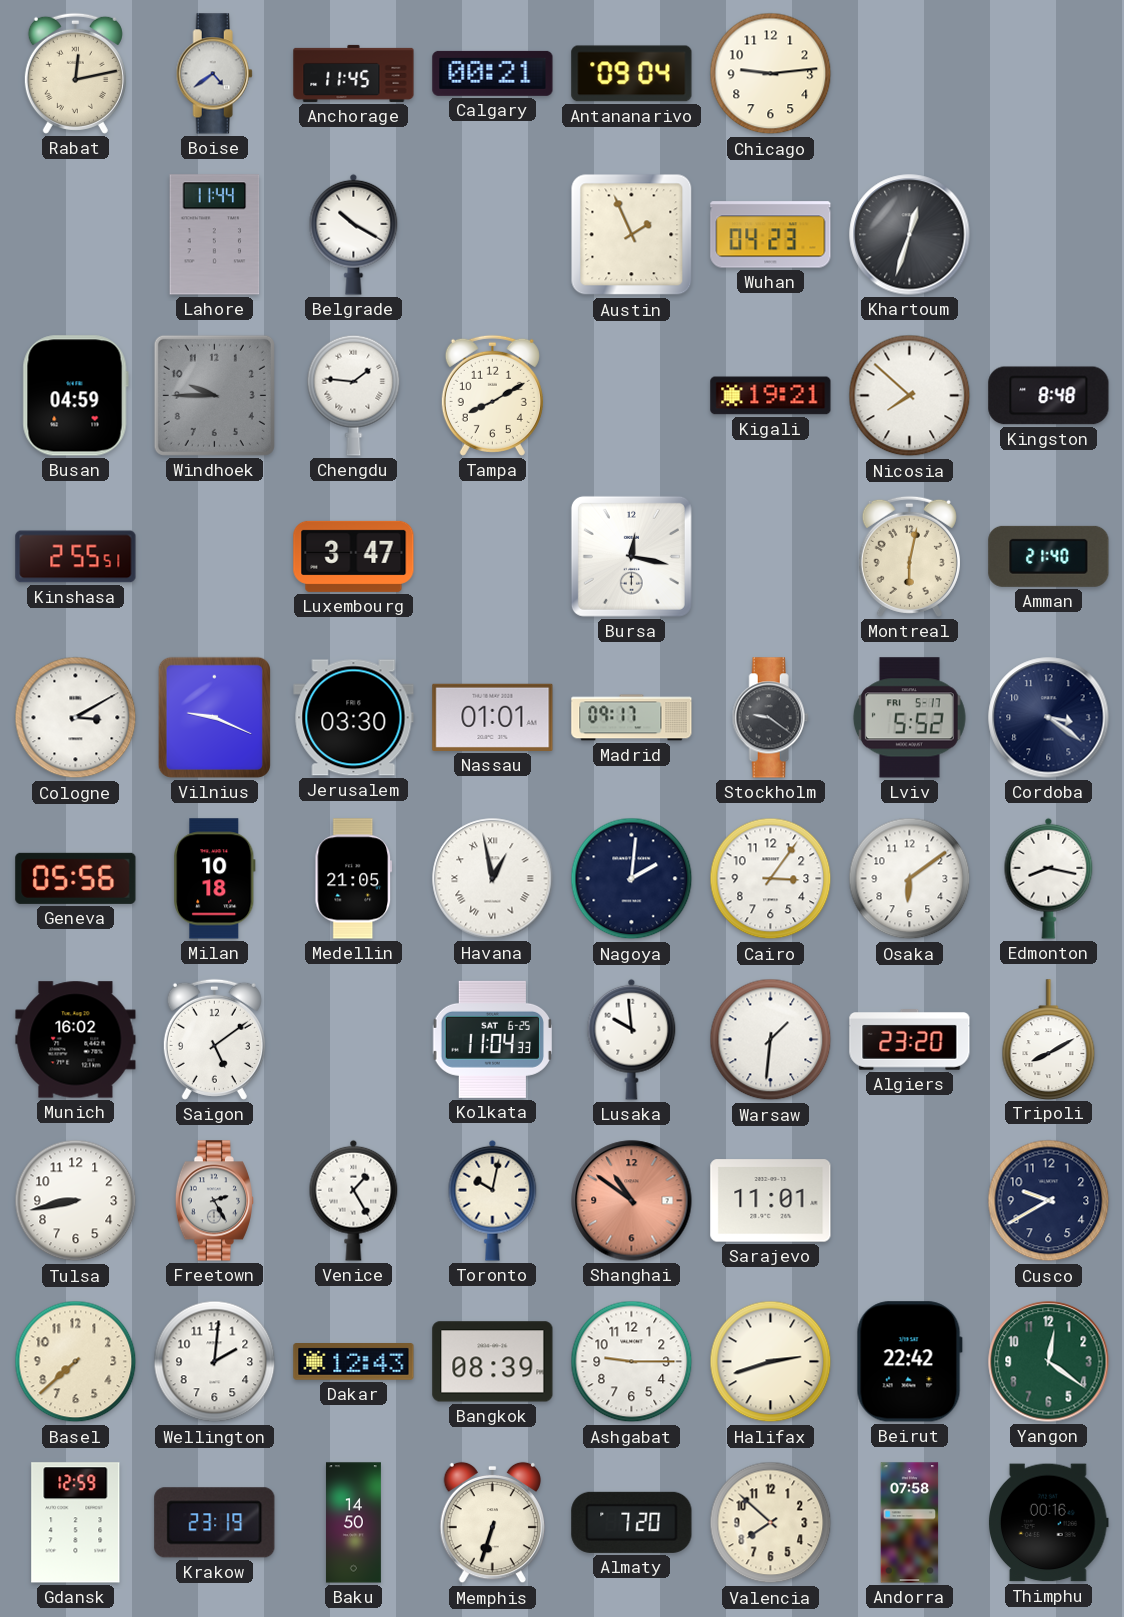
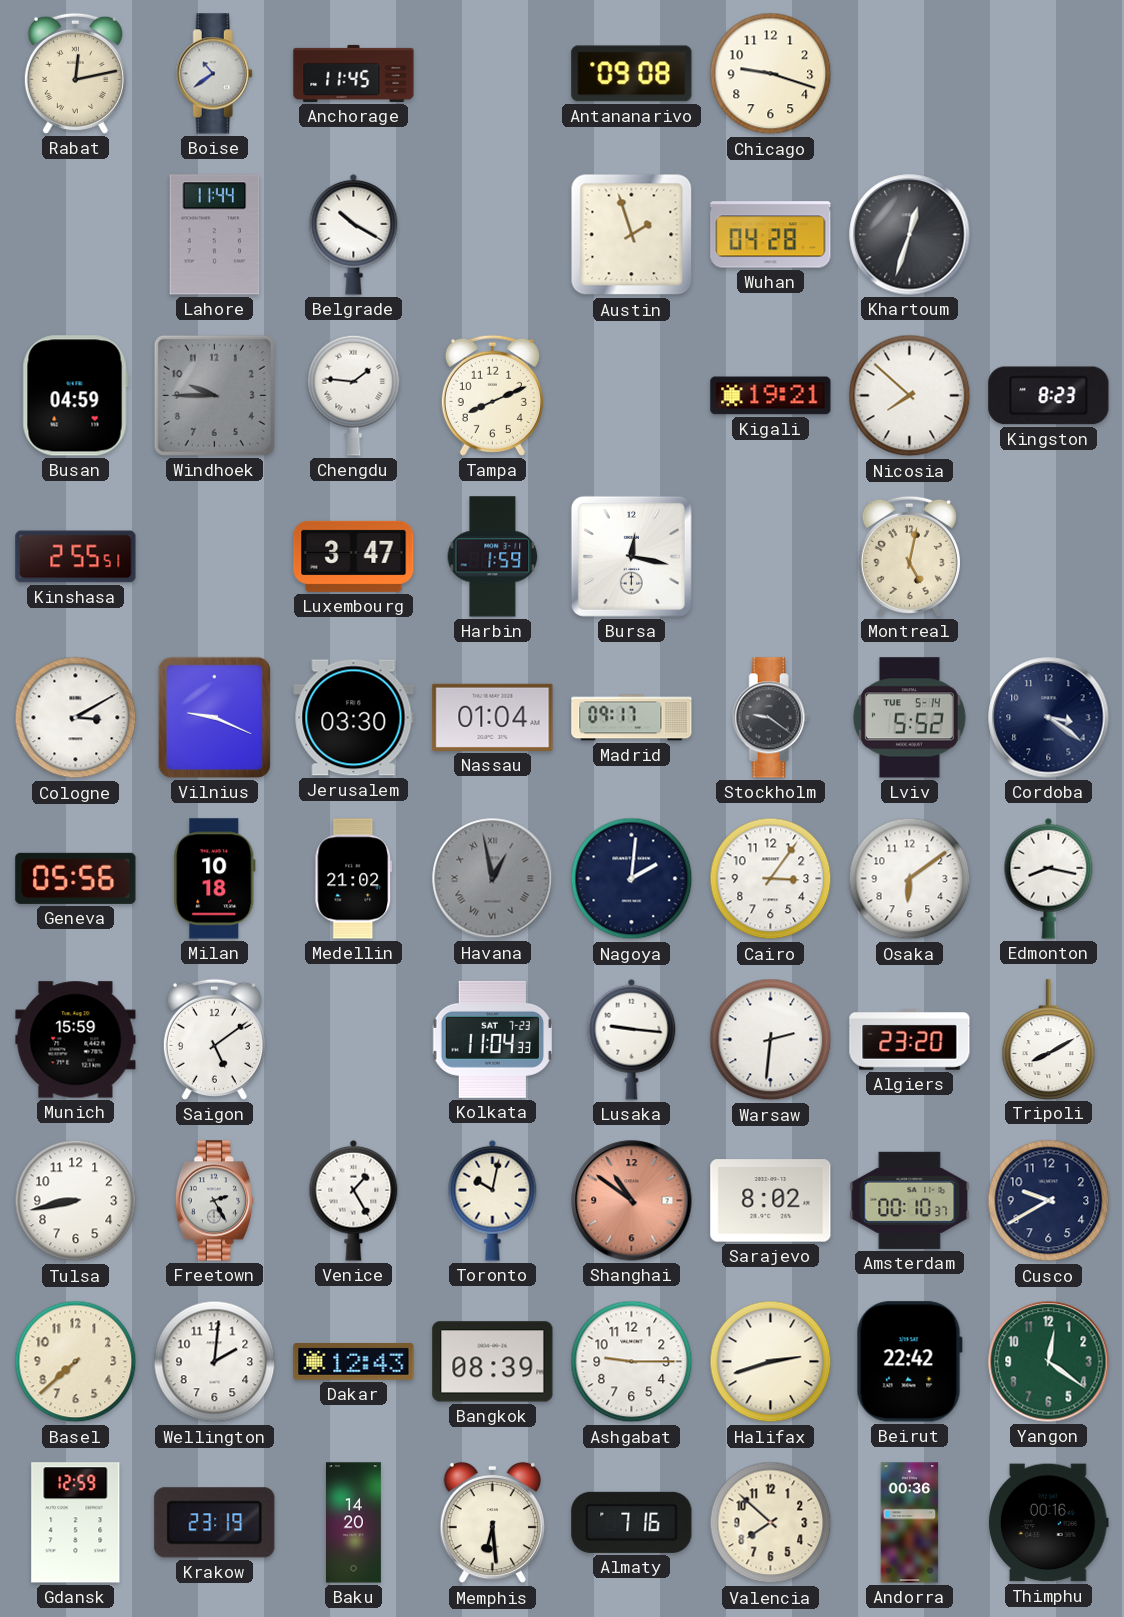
Boise: 4:39 -> 10:39 (214, 74)
Calgary: 00:21 -> none (493, 73)
Antananarivo: 09:04 -> 09:08 (632, 74)
Chicago: 9:14 -> 9:18 (771, 74)
Austin: 1:56 -> 1:57 (632, 235)
Wuhan: 04:23 -> 04:28 (771, 235)
Tampa: 8:10 -> 8:11 (492, 395)
Kingston: 8:48 -> 8:23 (1049, 396)
Harbin: none -> 1:59 (493, 557)
Montreal: 6:02 -> 5:02 (909, 556)
Amman: 21:40 -> none (1049, 556)
Nassau: 01:01 -> 01:04 (493, 717)
Lviv date: FRI 5-17 -> TUE 5-14 (909, 718)
Medellin: 21:05 -> 21:02 (354, 879)
Havana dial: white -> grey (493, 879)
Munich: 16:02 -> 15:59 (76, 1040)
Kolkata date: SAT 6-25 -> SAT 7-23 (492, 1039)
Lusaka: 9:59 -> 9:16 (632, 1039)
Warsaw: 1:31 -> 2:31 (771, 1040)
Sarajevo: 11:01 -> 8:02 (771, 1201)
Amsterdam: none -> 00:10 (910, 1200)
Baku: 14:50 -> 14:20 (353, 1523)
Memphis: 6:33 -> 6:29 (492, 1523)
Almaty: 7:20 -> 7:16 (632, 1522)
Andorra: 07:58 -> 00:36 (910, 1523)
